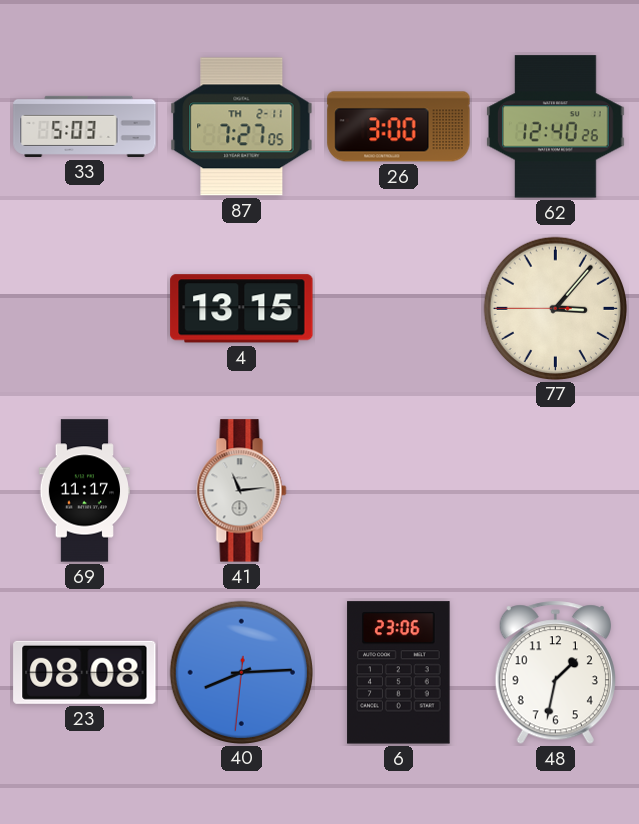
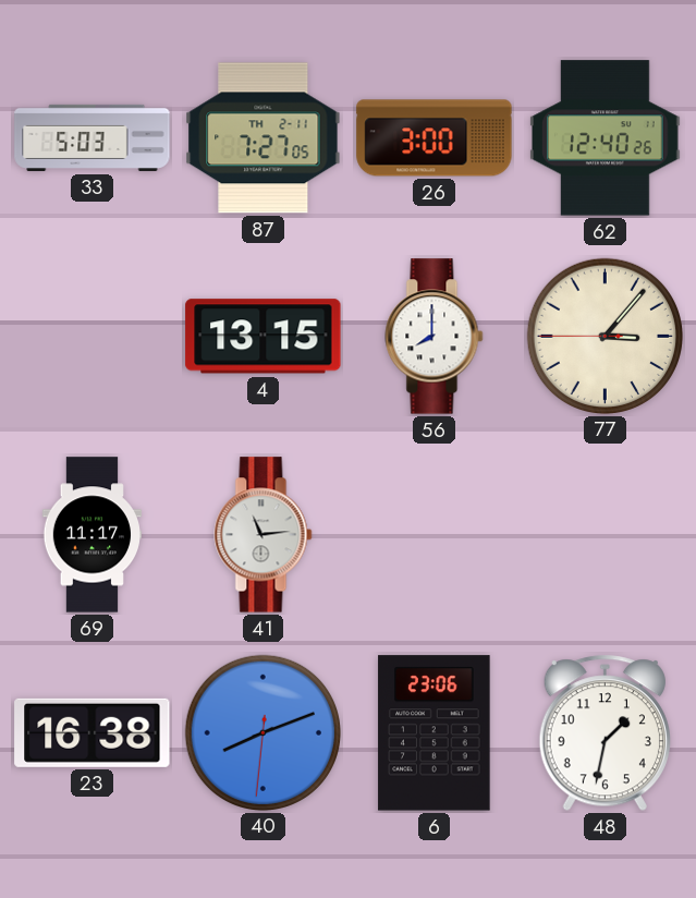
56: none -> 8:00 (435, 337)
23: 08:08 -> 16:38 (93, 732)
40: 8:14 -> 8:11 (262, 732)
